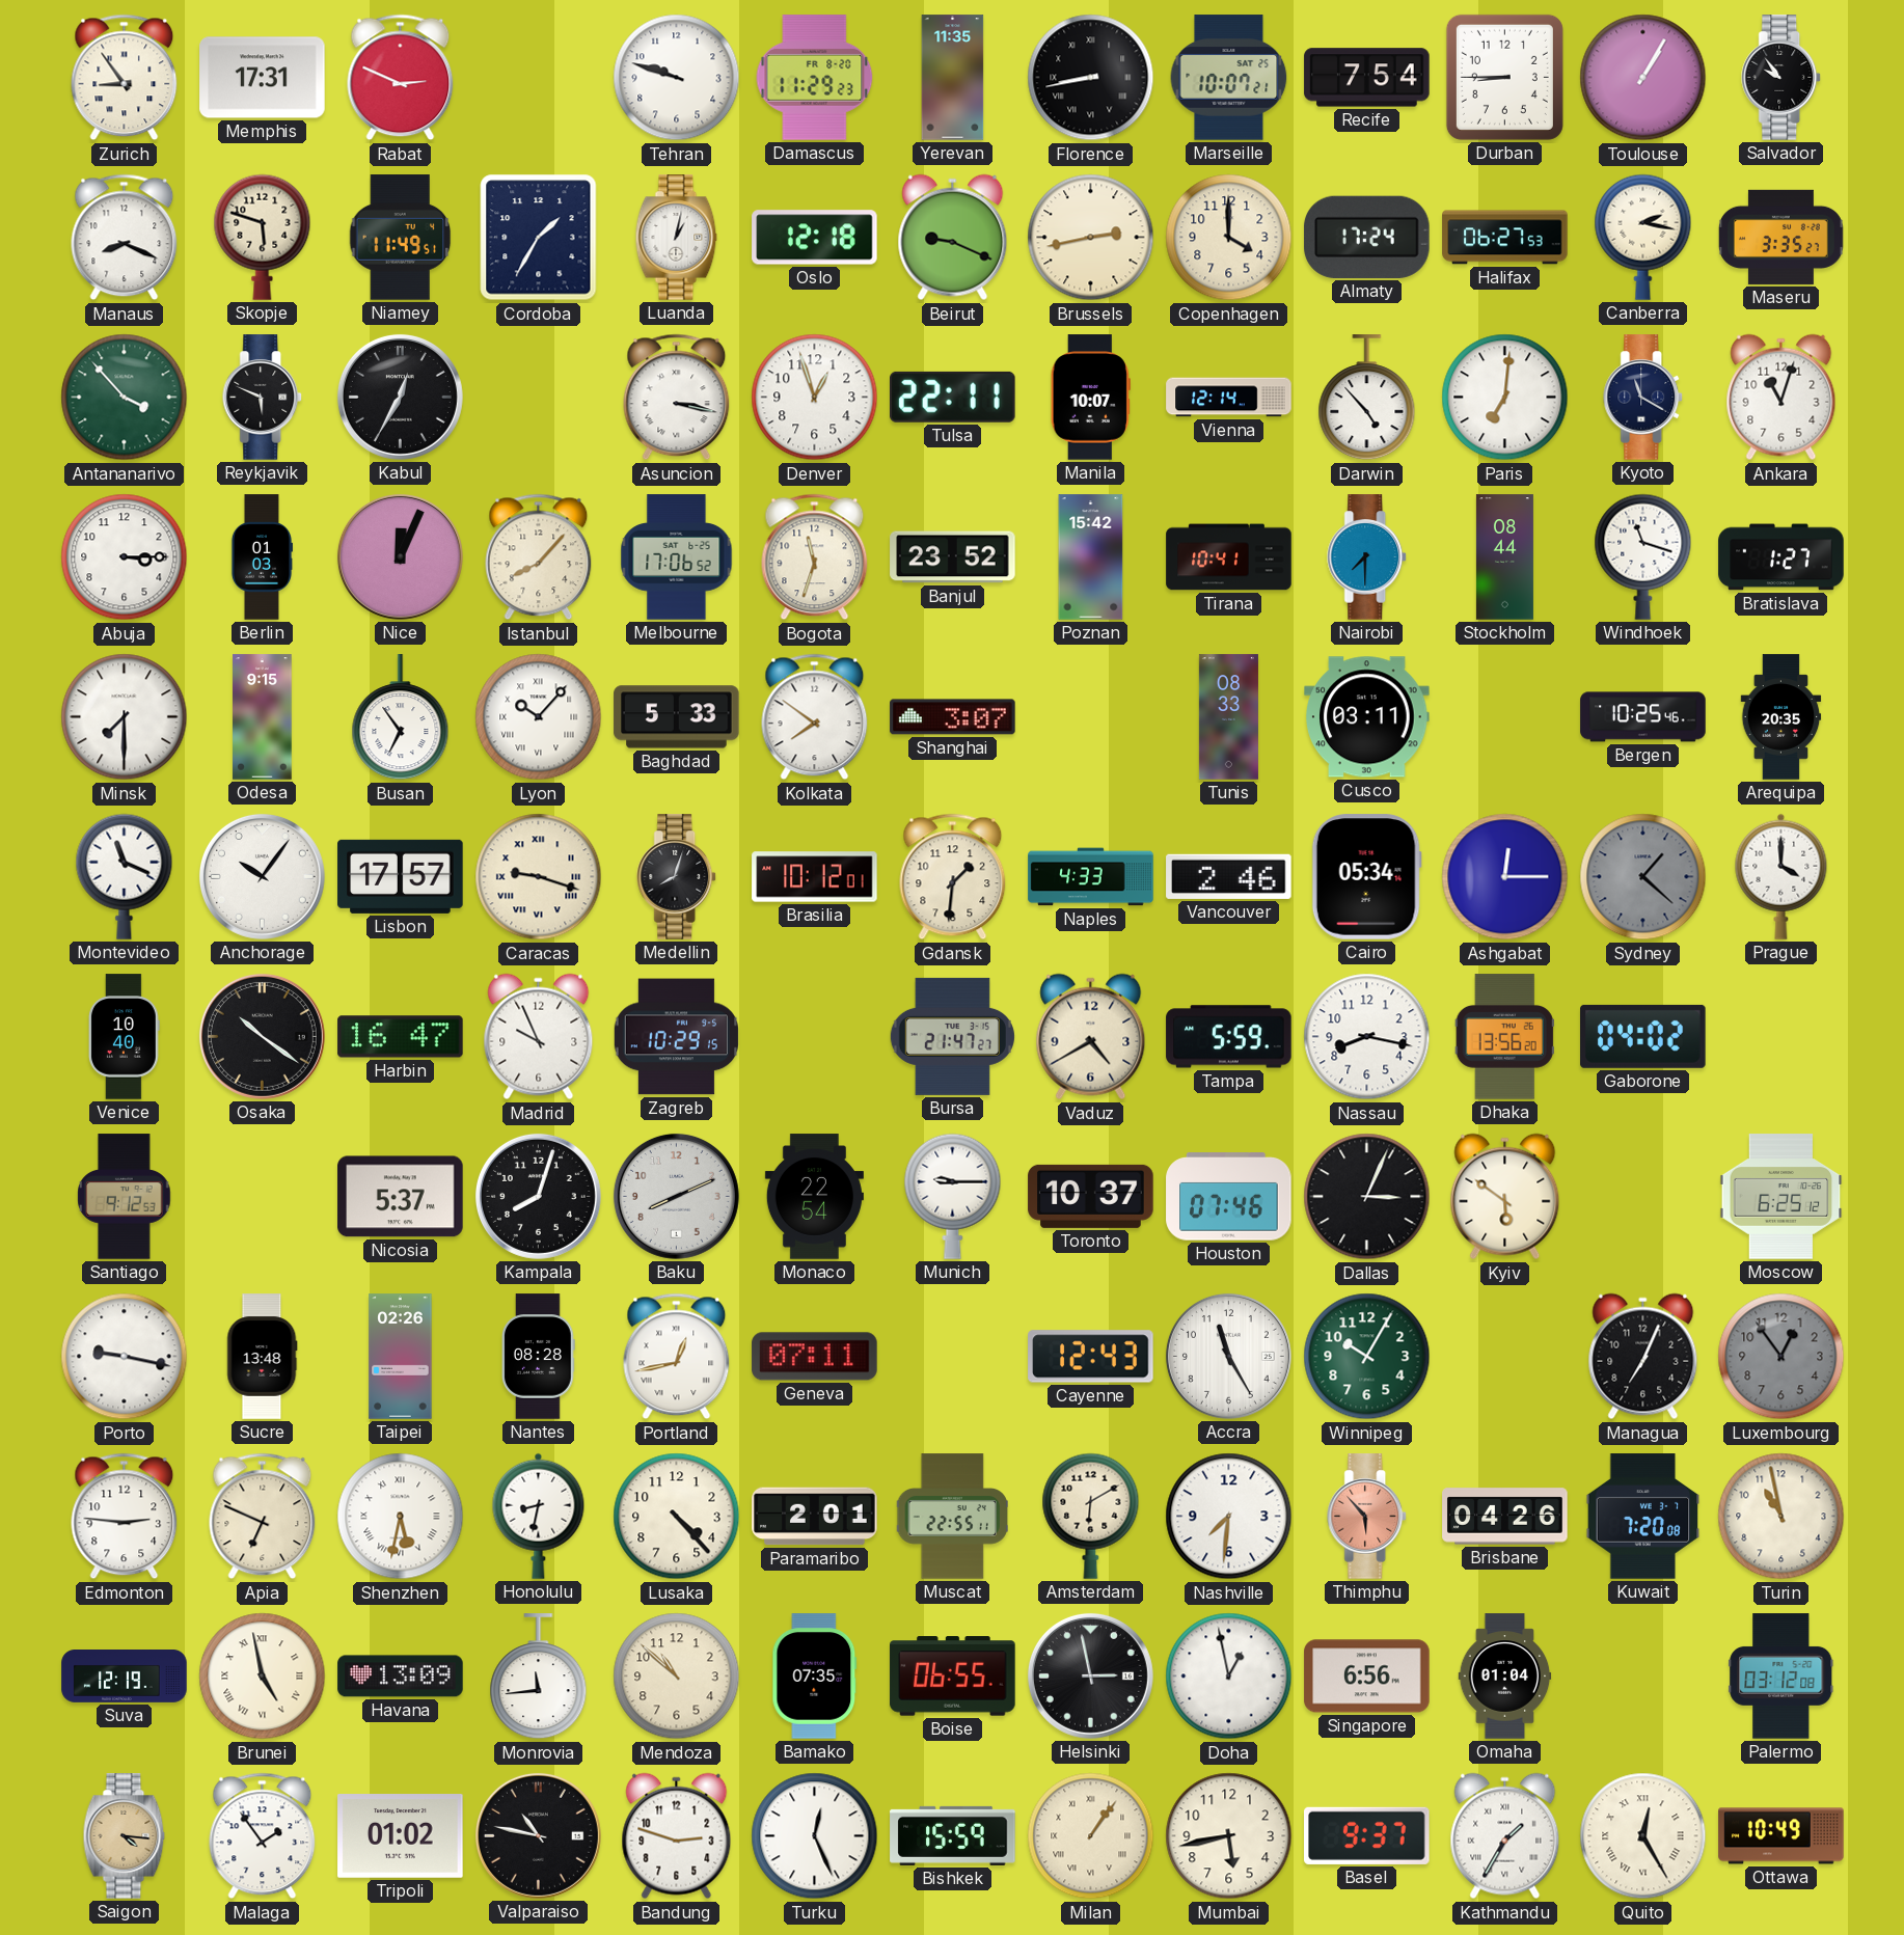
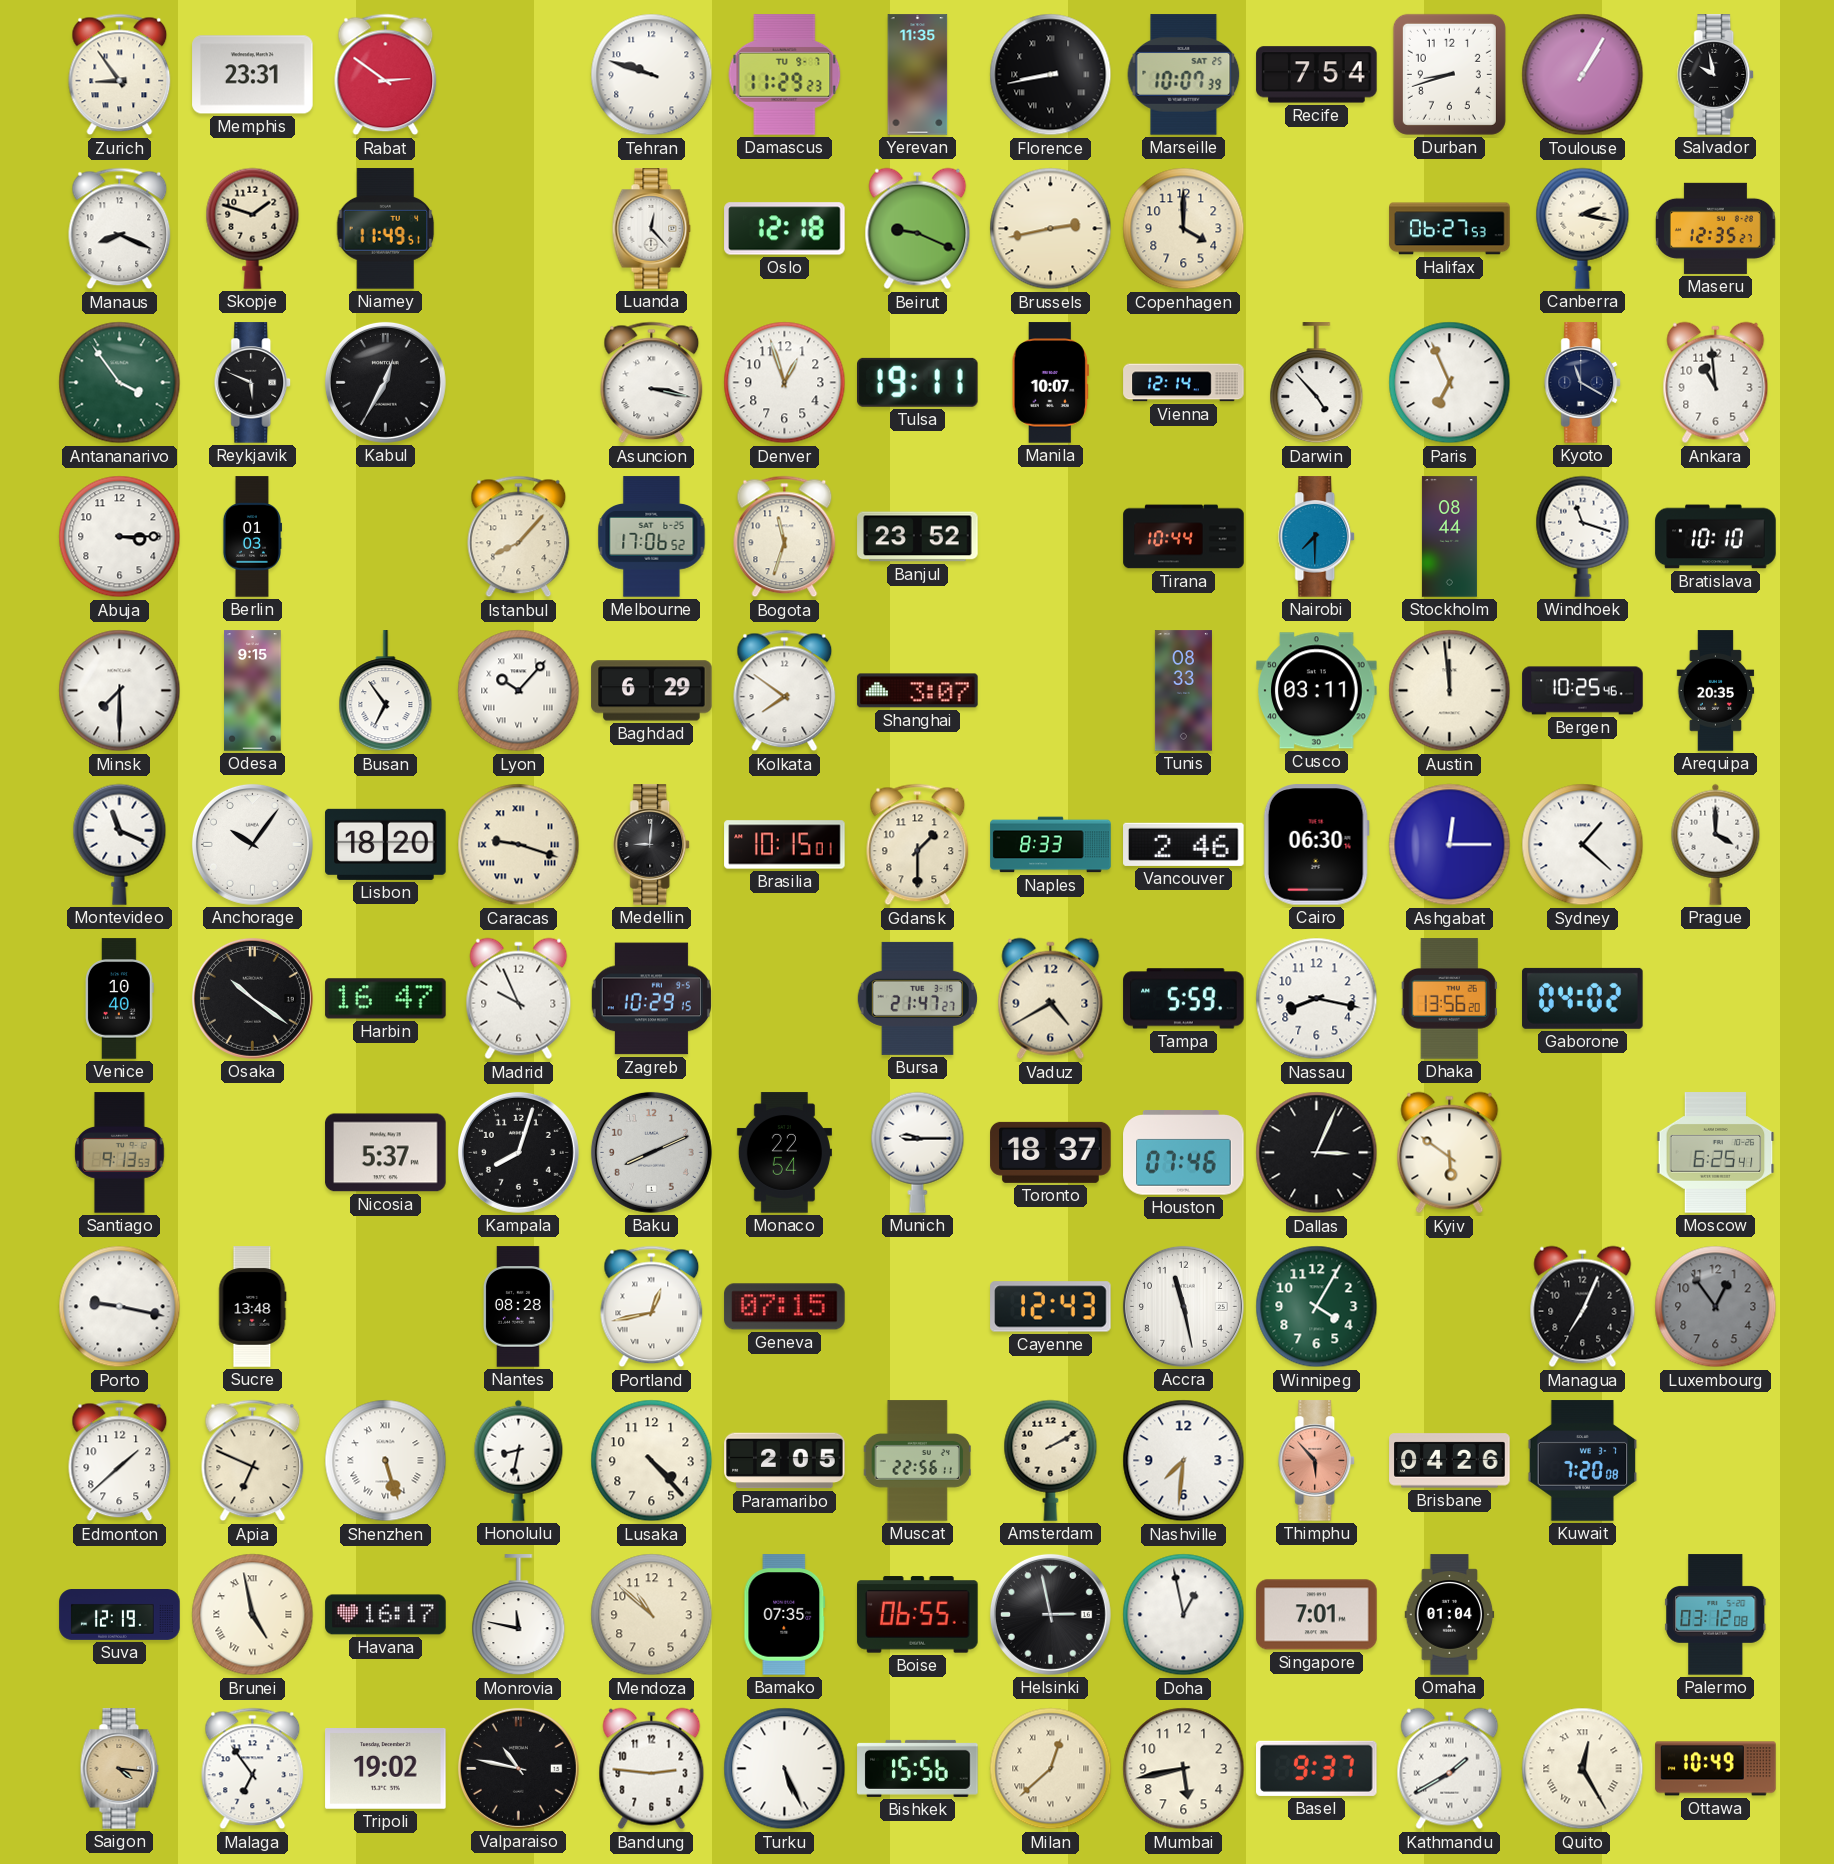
Memphis: 17:31 -> 23:31 (253, 75)
Rabat: 2:49 -> 2:51 (386, 75)
Damascus date: FR 8-20 -> TU 9-7 (785, 75)
Marseille: 10:07:21 -> 10:07:39 (1184, 75)
Durban: 8:45 -> 8:42 (1449, 74)
Salvador: 9:54 -> 9:58 (1716, 75)
Skopje: 5:48 -> 1:48 (253, 228)
Cordoba: 1:35 -> none (539, 238)
Luanda: 1:02 -> 12:23 (652, 229)
Almaty: 17:24 -> none (1367, 237)
Maseru: 3:35 -> 12:35 (1715, 228)
Antananarivo: 3:53 -> 3:54 (120, 383)
Tulsa: 22:11 -> 19:11 (918, 382)
Paris: 7:01 -> 6:56 (1450, 383)
Ankara: 11:03 -> 10:59 (1716, 383)
Nice: 12:04 -> none (400, 556)
Poznan: 15:42 -> none (1091, 557)
Tirana: 10:41 -> 10:44 (1184, 537)
Bratislava: 1:27 -> 10:10 (1716, 537)
Baghdad: 5:33 -> 6:29 (652, 691)
Austin: none -> 11:59 (1450, 691)
Lisbon: 17:57 -> 18:20 (386, 844)
Medellin: 8:03 -> 9:01 (652, 845)
Brasilia: 10:12 -> 10:15 (785, 845)
Gdansk: 1:31 -> 1:30 (918, 845)
Naples: 4:33 -> 8:33 (1051, 845)
Cairo: 05:34 -> 06:30 (1316, 845)
Sydney dial: grey -> white (1583, 845)
Santiago: 9:12 -> 9:13 (120, 1153)
Toronto: 10:37 -> 18:37 (1051, 1152)
Moscow: 6:25:12 -> 6:25:41 (1716, 1153)
Taipei: 02:26 -> none (401, 1357)
Geneva: 07:11 -> 07:15 (785, 1307)
Accra: 11:25 -> 11:28 (1183, 1306)
Winnipeg: 10:05 -> 4:05 (1317, 1307)
Edmonton: 2:46 -> 1:38 (120, 1461)
Shenzhen: 5:32 -> 5:27 (386, 1461)
Paramaribo: 2:01 -> 2:05 (785, 1461)
Muscat: 22:55 -> 22:56 (917, 1461)
Amsterdam: 6:10 -> 2:10 (1051, 1460)
Turin: 10:58 -> none (1781, 1517)
Havana: 13:09 -> 16:17 (386, 1615)
Monrovia: 11:44 -> 11:47 (519, 1615)
Singapore: 6:56 -> 7:01 (1317, 1615)
Malaga: 1:54 -> 6:54 (253, 1769)
Tripoli: 01:02 -> 19:02 (386, 1769)
Bandung: 2:48 -> 2:46 (652, 1769)
Turku: 12:26 -> 5:26 (785, 1769)
Bishkek: 15:59 -> 15:56 (918, 1768)
Milan: 1:06 -> 12:38 (1051, 1769)
Kathmandu: 1:35 -> 1:40 (1450, 1769)
